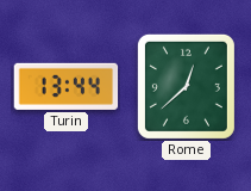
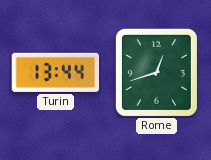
Rome: 12:38 -> 12:42 (156, 72)
